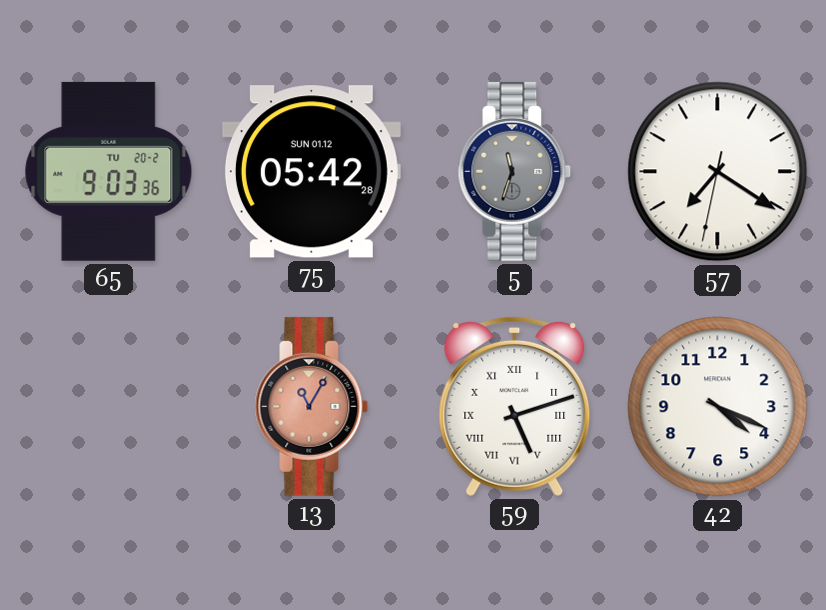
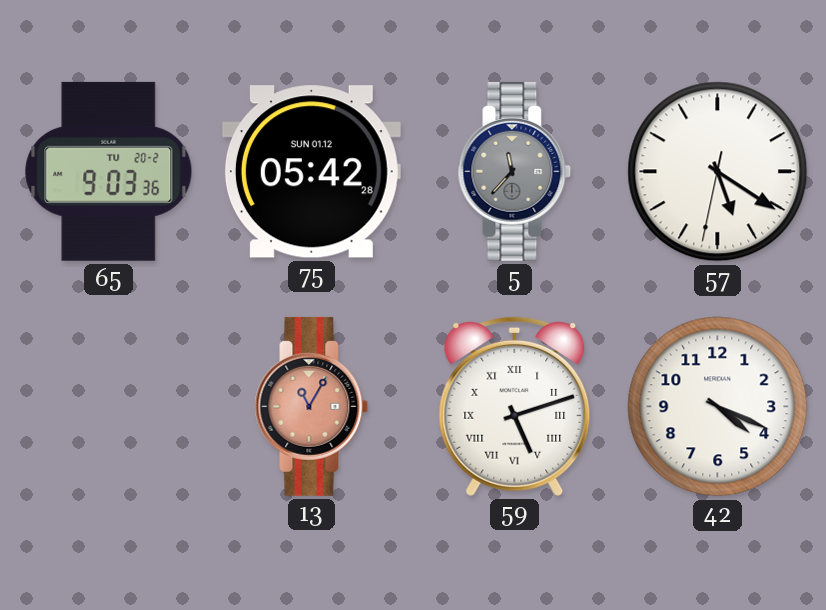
5: 11:33 -> 11:37 (515, 171)
57: 7:20 -> 5:20 (718, 172)
